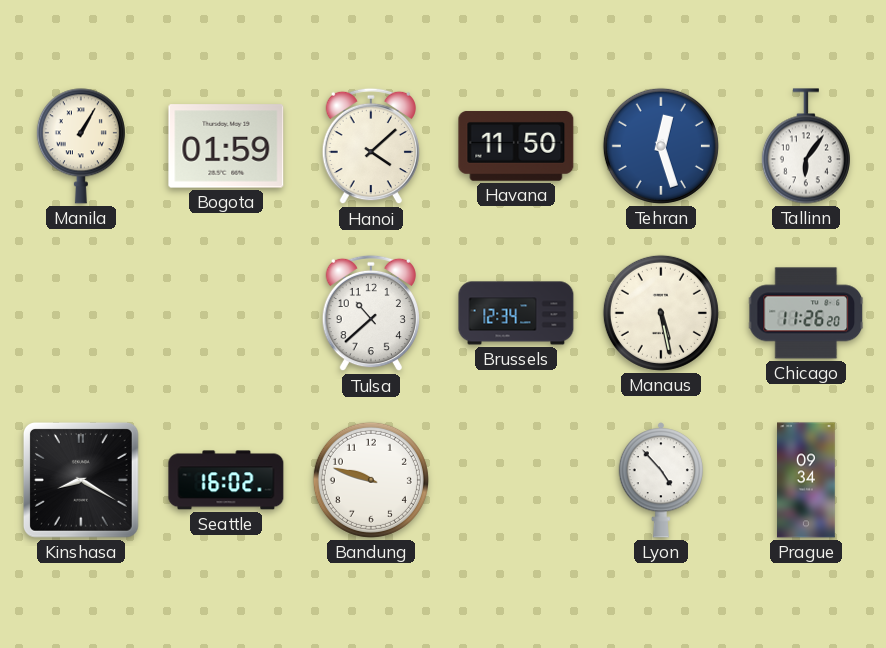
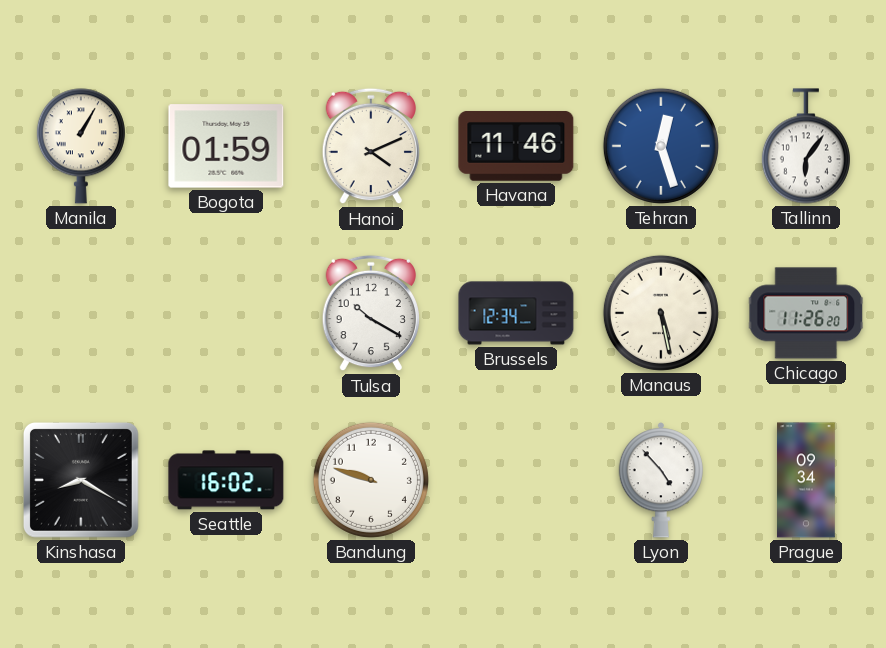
Hanoi: 4:08 -> 4:11 (371, 146)
Havana: 11:50 -> 11:46 (516, 146)
Tulsa: 10:38 -> 10:20 (371, 313)
